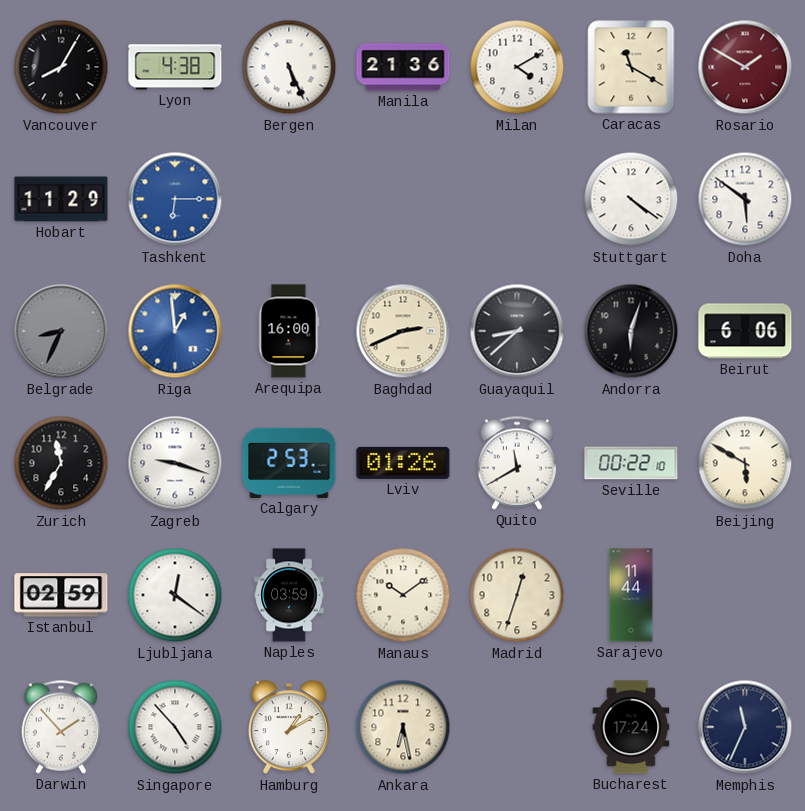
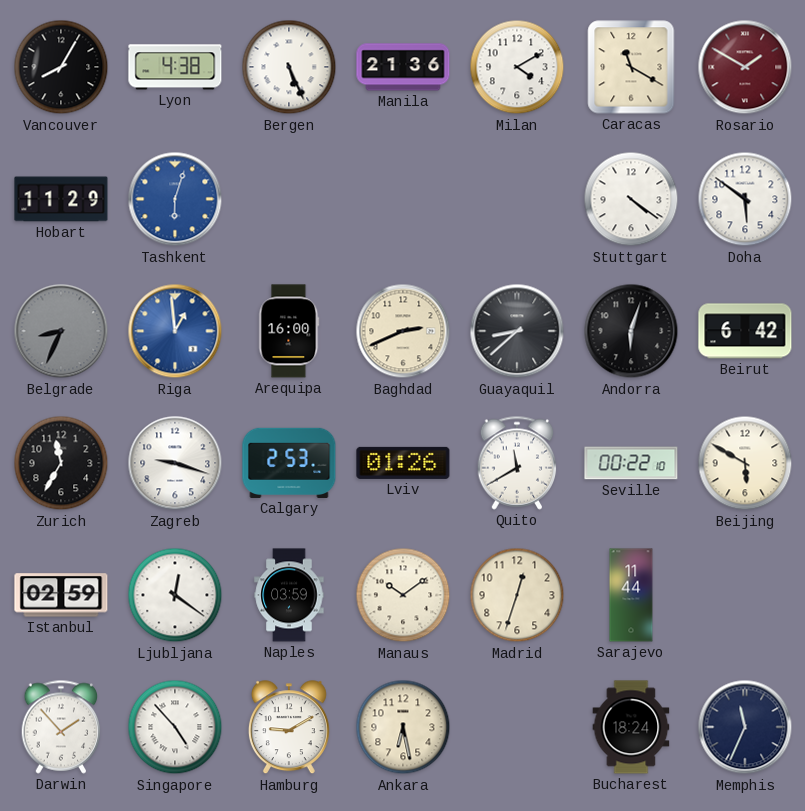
Tashkent: 6:15 -> 6:03 (175, 199)
Beirut: 6:06 -> 6:42 (745, 331)
Hamburg: 1:10 -> 9:10 (289, 728)
Bucharest: 17:24 -> 18:24 (631, 727)
